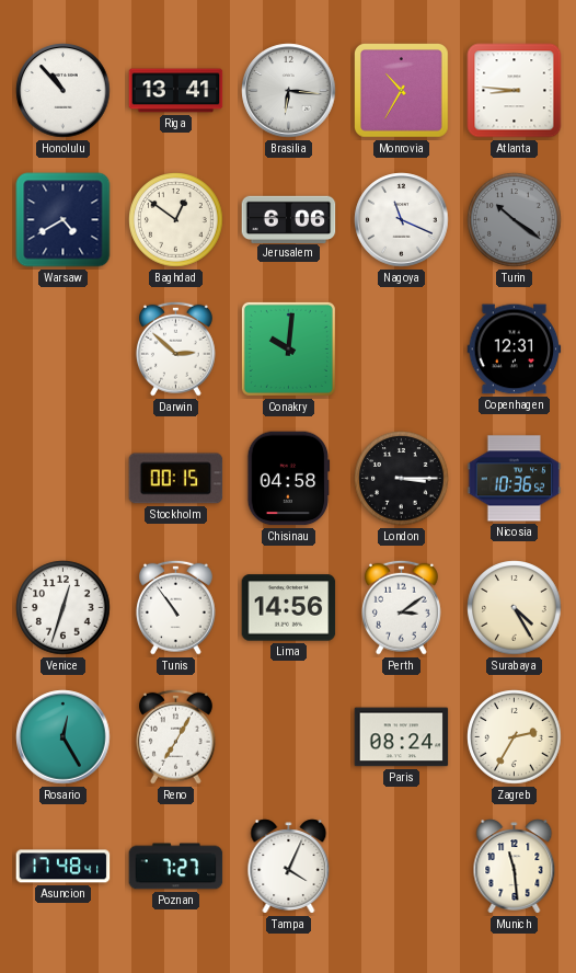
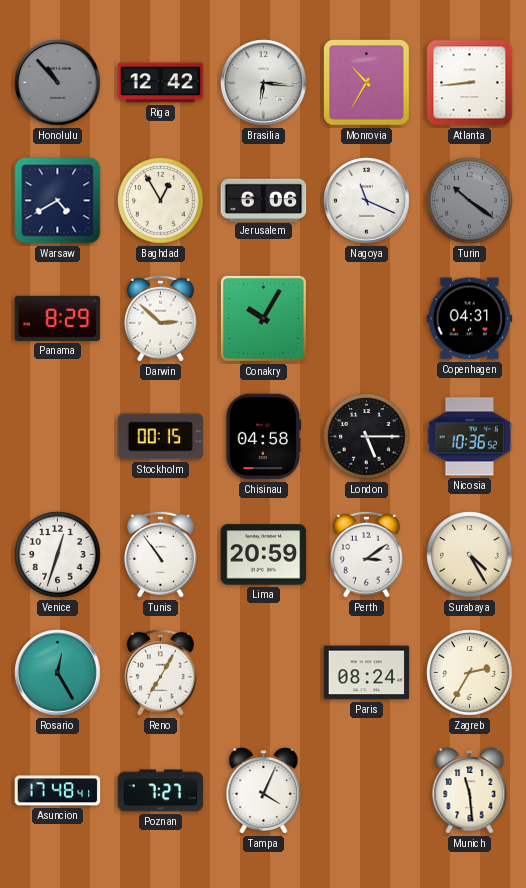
Honolulu dial: white -> grey (58, 83)
Riga: 13:41 -> 12:42 (161, 83)
Atlanta: 8:46 -> 8:44 (470, 83)
Baghdad: 12:51 -> 12:55 (161, 201)
Panama: none -> 8:29 (58, 318)
Conakry: 10:01 -> 10:05 (263, 318)
Copenhagen: 12:31 -> 04:31 (470, 319)
London: 3:15 -> 5:15 (367, 437)
Lima: 14:56 -> 20:59 (264, 555)
